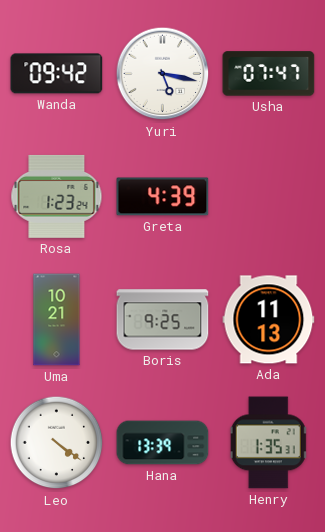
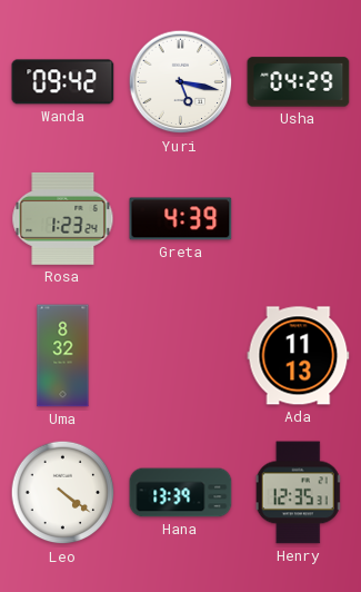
Usha: 07:47 -> 04:29 (299, 82)
Uma: 10:21 -> 8:32 (63, 356)
Boris: 9:25 -> none (163, 320)
Henry: 1:35 -> 12:35 (299, 493)
